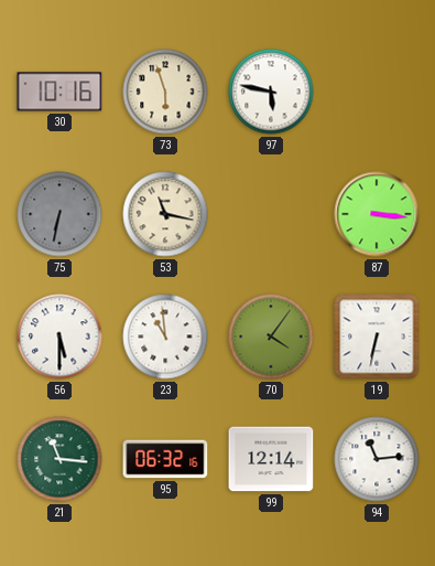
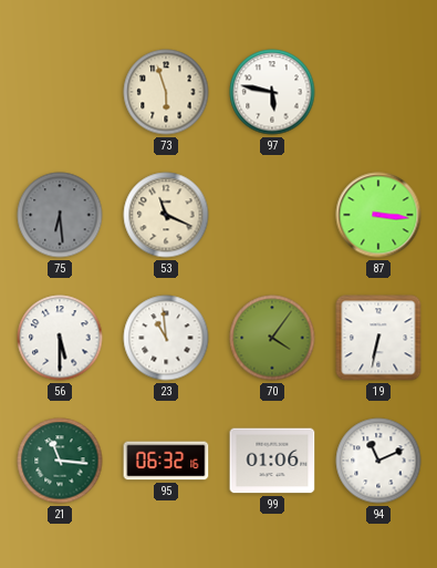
30: 10:16 -> none (59, 92)
75: 6:32 -> 6:29 (60, 215)
53: 11:17 -> 11:19 (166, 215)
99: 12:14 -> 01:06 (272, 461)
94: 11:14 -> 11:11 (378, 461)
